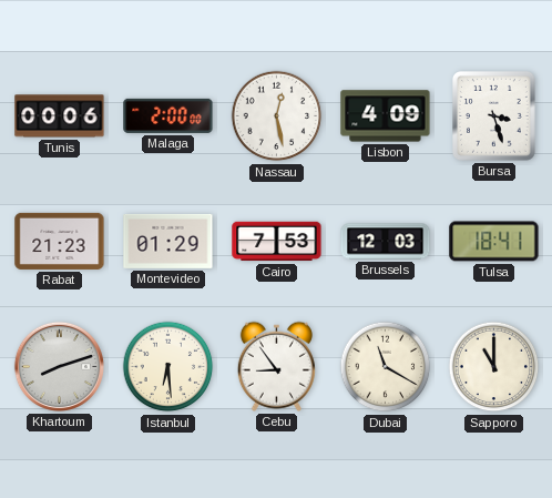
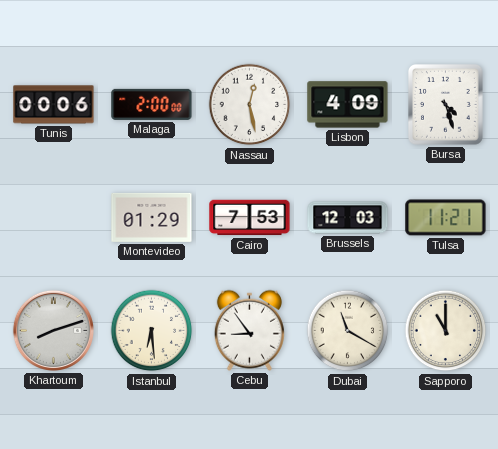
Bursa: 3:27 -> 4:27 (446, 105)
Rabat: 21:23 -> none (60, 241)
Tulsa: 18:41 -> 11:21 (446, 218)
